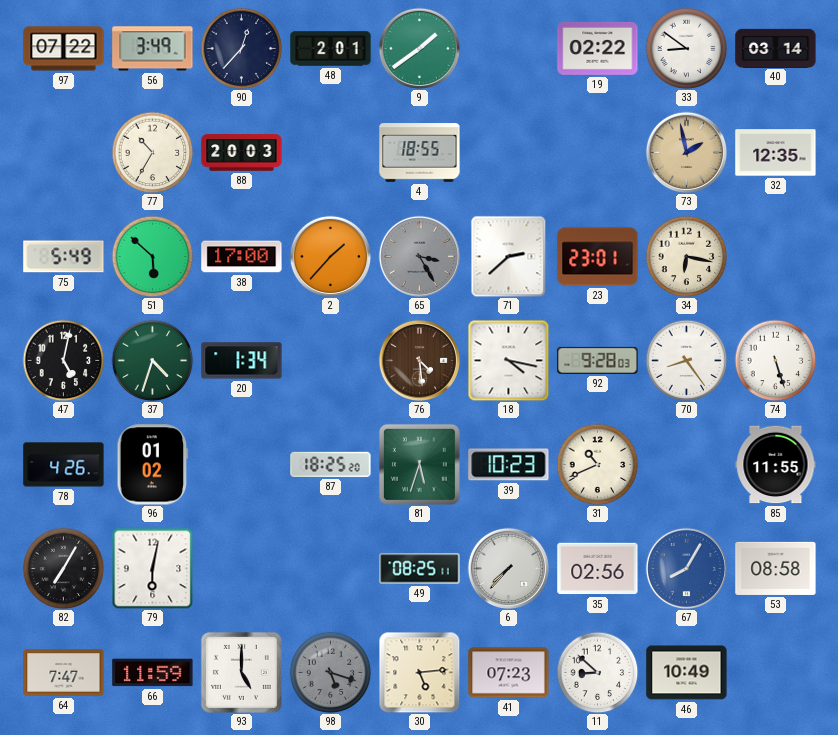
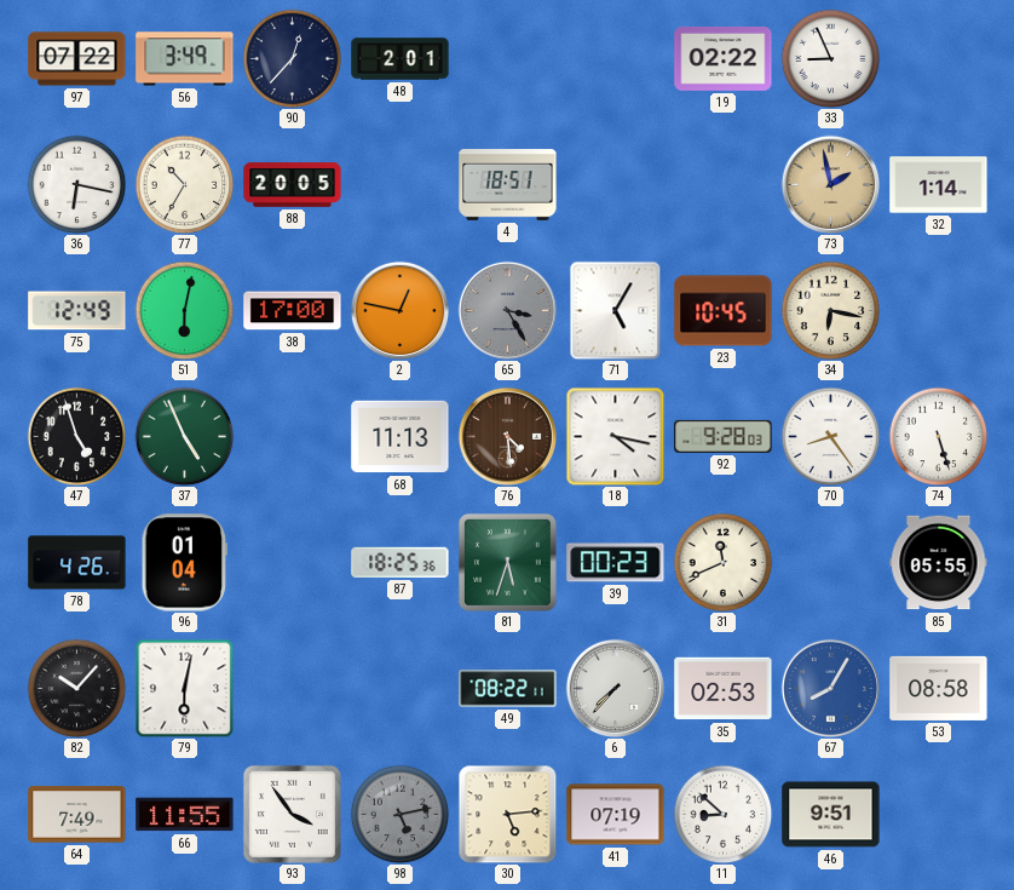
9: 1:39 -> none (419, 48)
33: 8:51 -> 8:56 (830, 58)
40: 03:14 -> none (776, 48)
36: none -> 6:17 (76, 184)
88: 20:03 -> 20:05 (293, 185)
4: 18:55 -> 18:51 (508, 185)
32: 12:35 -> 1:14 (939, 185)
75: 5:49 -> 12:49 (77, 311)
51: 5:52 -> 6:02 (184, 310)
2: 1:37 -> 12:47 (399, 310)
71: 2:38 -> 5:05 (616, 310)
23: 23:01 -> 10:45 (724, 311)
47: 5:02 -> 4:57 (76, 436)
37: 4:33 -> 4:56 (184, 436)
20: 1:34 -> none (242, 361)
68: none -> 11:13 (401, 437)
96: 01:02 -> 01:04 (185, 563)
87: 18:25:20 -> 18:25:36 (401, 562)
39: 10:23 -> 00:23 (616, 563)
31: 10:41 -> 11:41 (722, 562)
85: 11:55 -> 05:55 (939, 563)
82: 7:05 -> 10:07 (76, 688)
49: 08:25 -> 08:22 (508, 689)
35: 02:56 -> 02:53 (724, 689)
64: 7:47 -> 7:49 (77, 815)
66: 11:59 -> 11:55 (185, 815)
93: 5:00 -> 3:54 (292, 814)
98: 5:18 -> 5:13 (399, 814)
41: 07:23 -> 07:19 (616, 815)
46: 10:49 -> 9:51 (831, 815)
